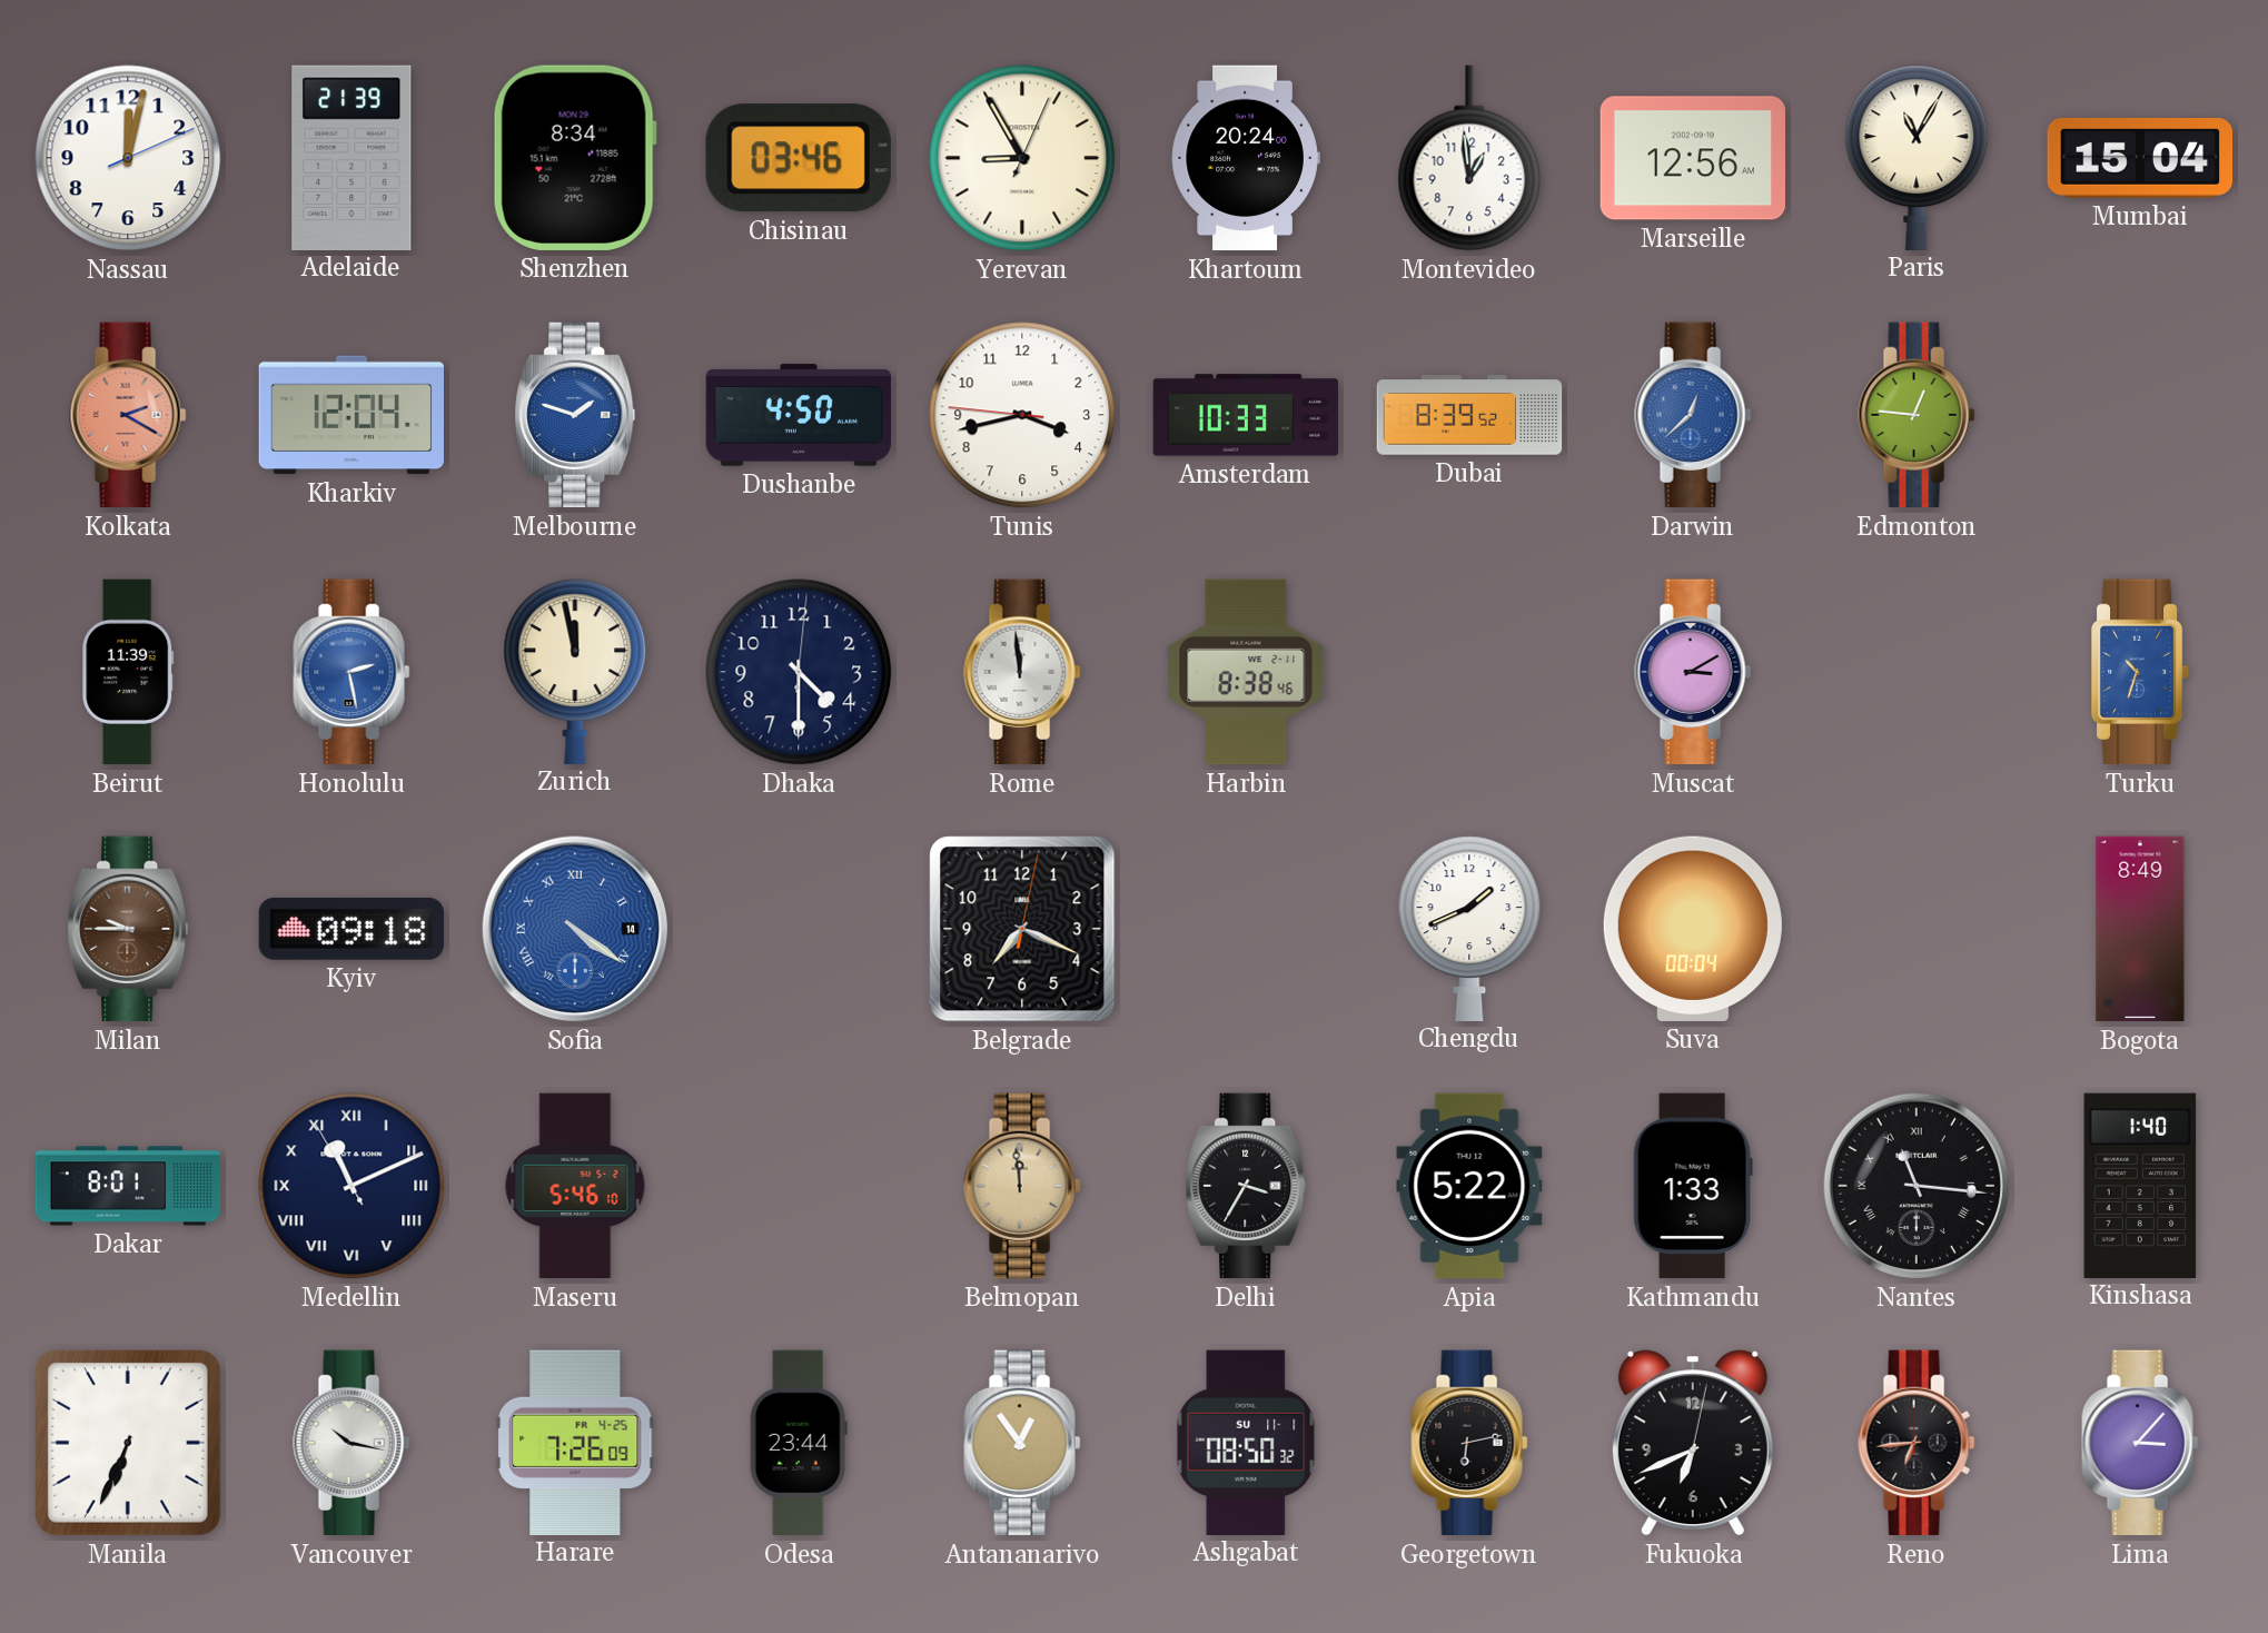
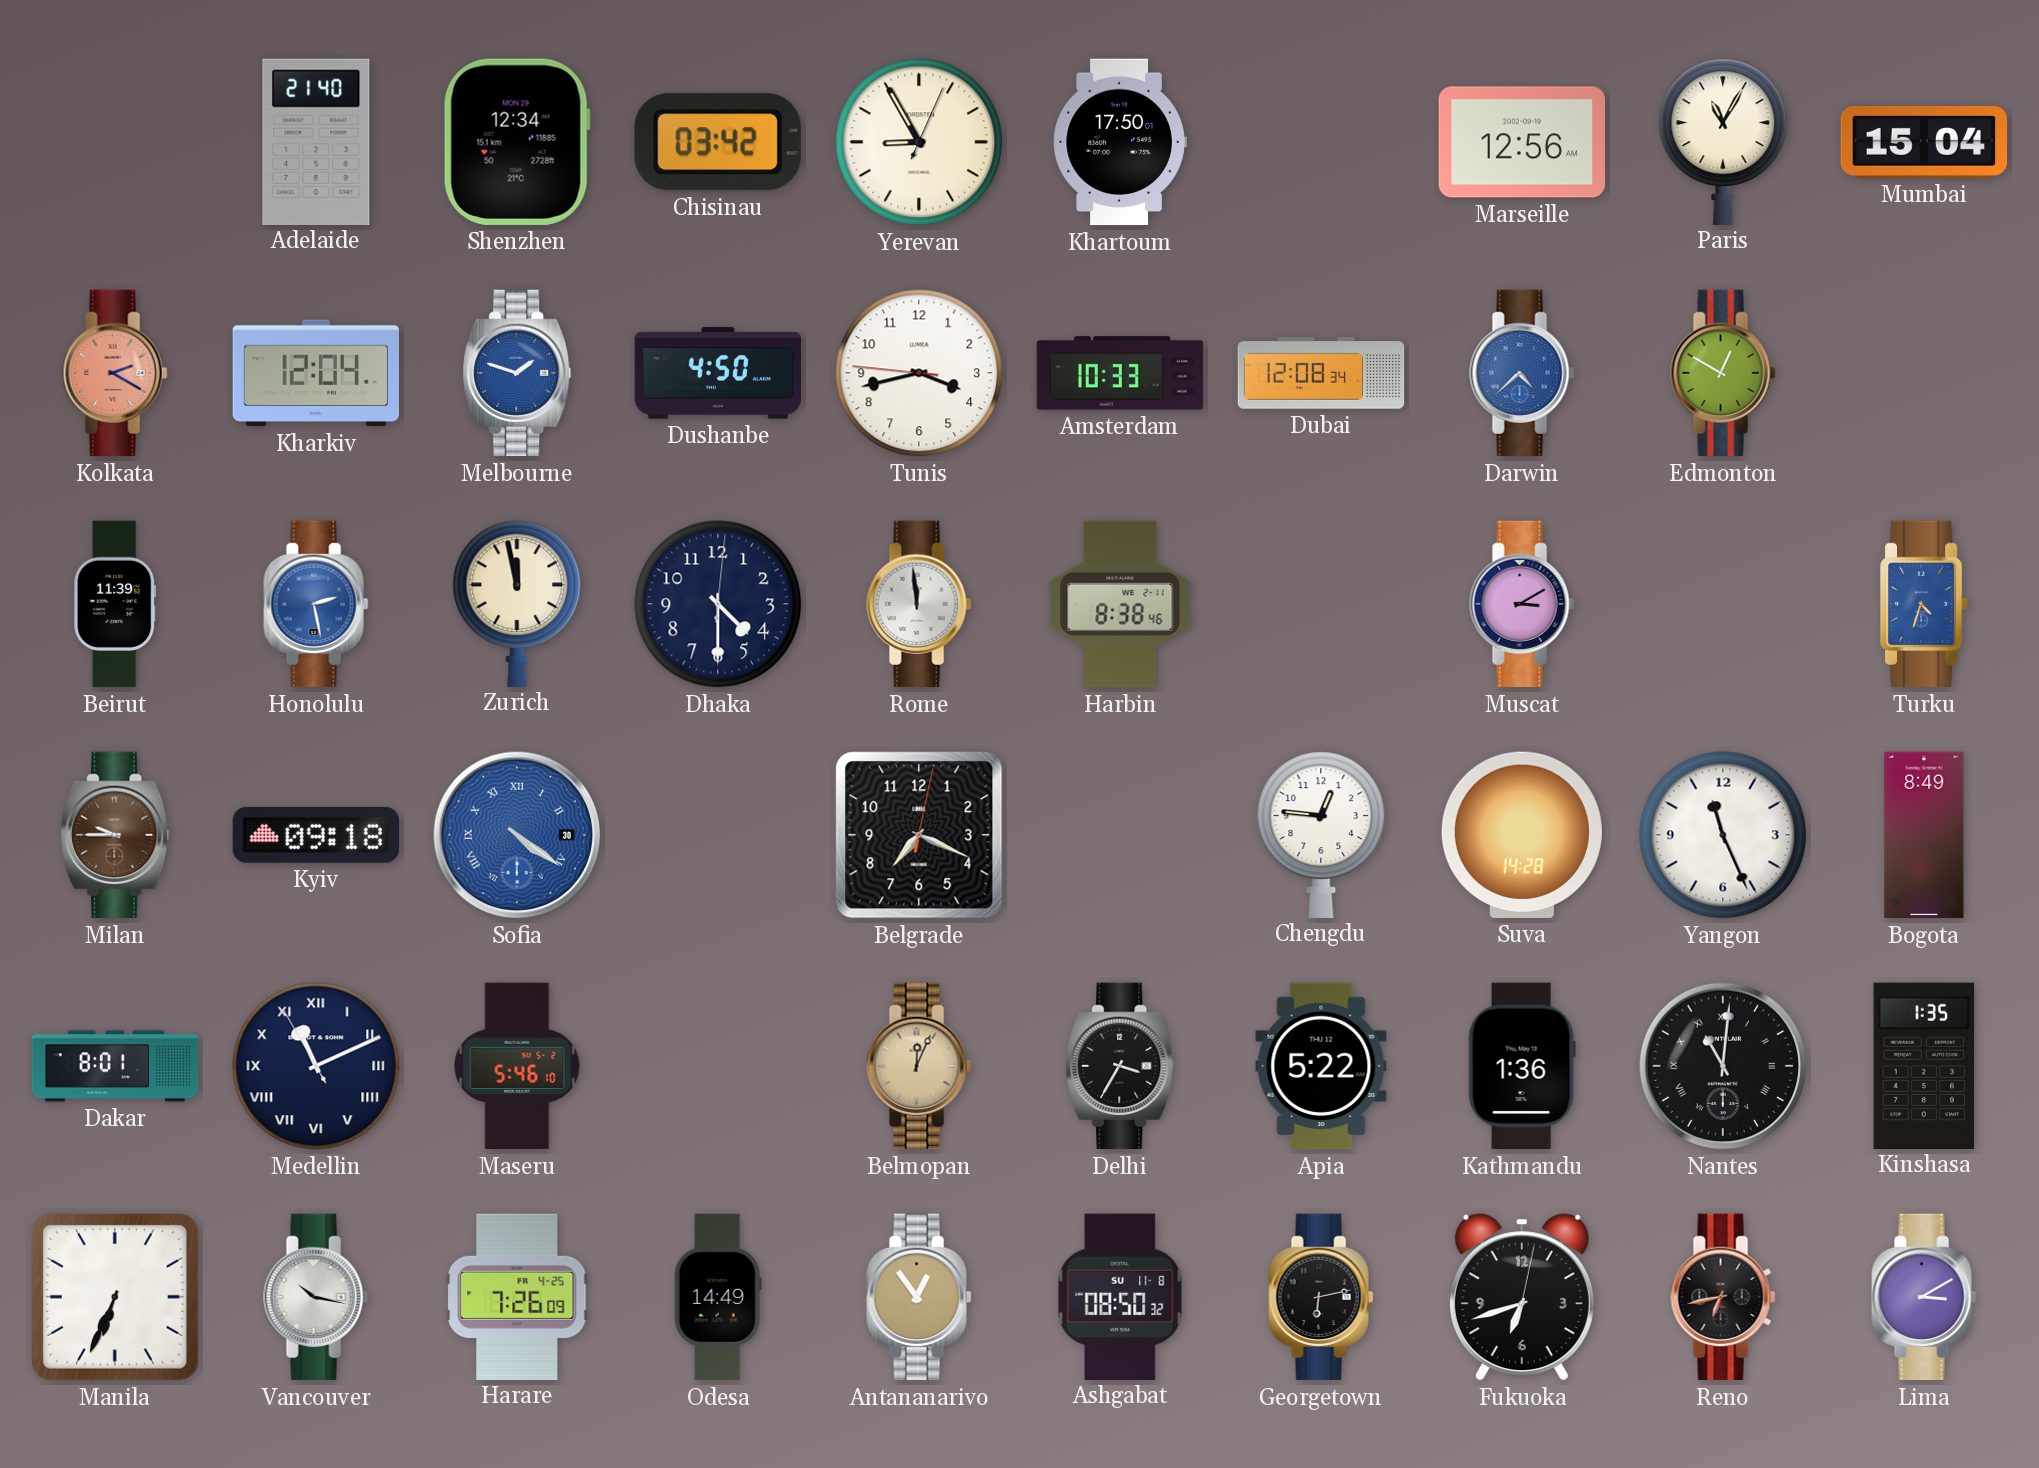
Nassau: 12:02 -> none (128, 158)
Adelaide: 21:39 -> 21:40 (316, 141)
Shenzhen: 8:34 -> 12:34 (517, 142)
Chisinau: 03:46 -> 03:42 (718, 142)
Khartoum: 20:24 -> 17:50 (1120, 142)
Montevideo: 12:59 -> none (1469, 158)
Dubai: 8:39 -> 12:08 (1321, 373)
Darwin: 12:38 -> 4:38 (1522, 373)
Edmonton: 12:46 -> 12:50 (1723, 373)
Turku: 10:33 -> 4:33 (1924, 604)
Sofia date: 14 -> 30 (517, 835)
Chengdu: 1:41 -> 12:46 (1321, 834)
Suva: 00:04 -> 14:28 (1522, 835)
Yangon: none -> 11:26 (1723, 835)
Belmopan: 11:59 -> 12:04 (919, 1066)
Kathmandu: 1:33 -> 1:36 (1522, 1066)
Nantes: 11:16 -> 11:01 (1723, 1066)
Kinshasa: 1:40 -> 1:35 (1924, 1065)
Odesa: 23:44 -> 14:49 (718, 1297)
Ashgabat date: SU 11-1 -> SU 11-8 (1120, 1296)
Fukuoka: 6:41 -> 6:42 (1522, 1297)
Reno: 6:44 -> 6:43 (1723, 1297)
Lima: 3:07 -> 3:10 (1924, 1297)
